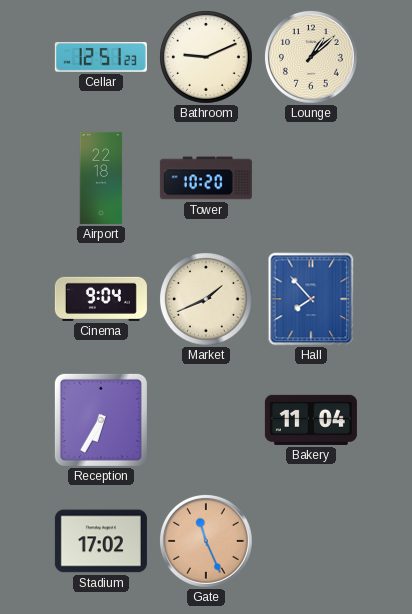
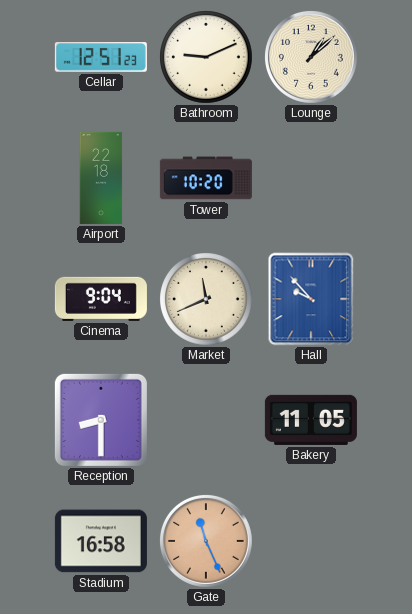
Market: 1:41 -> 11:41 (206, 299)
Hall: 7:53 -> 9:53 (311, 299)
Reception: 6:35 -> 8:30 (101, 420)
Bakery: 11:04 -> 11:05 (311, 420)
Stadium: 17:02 -> 16:58 (101, 541)
